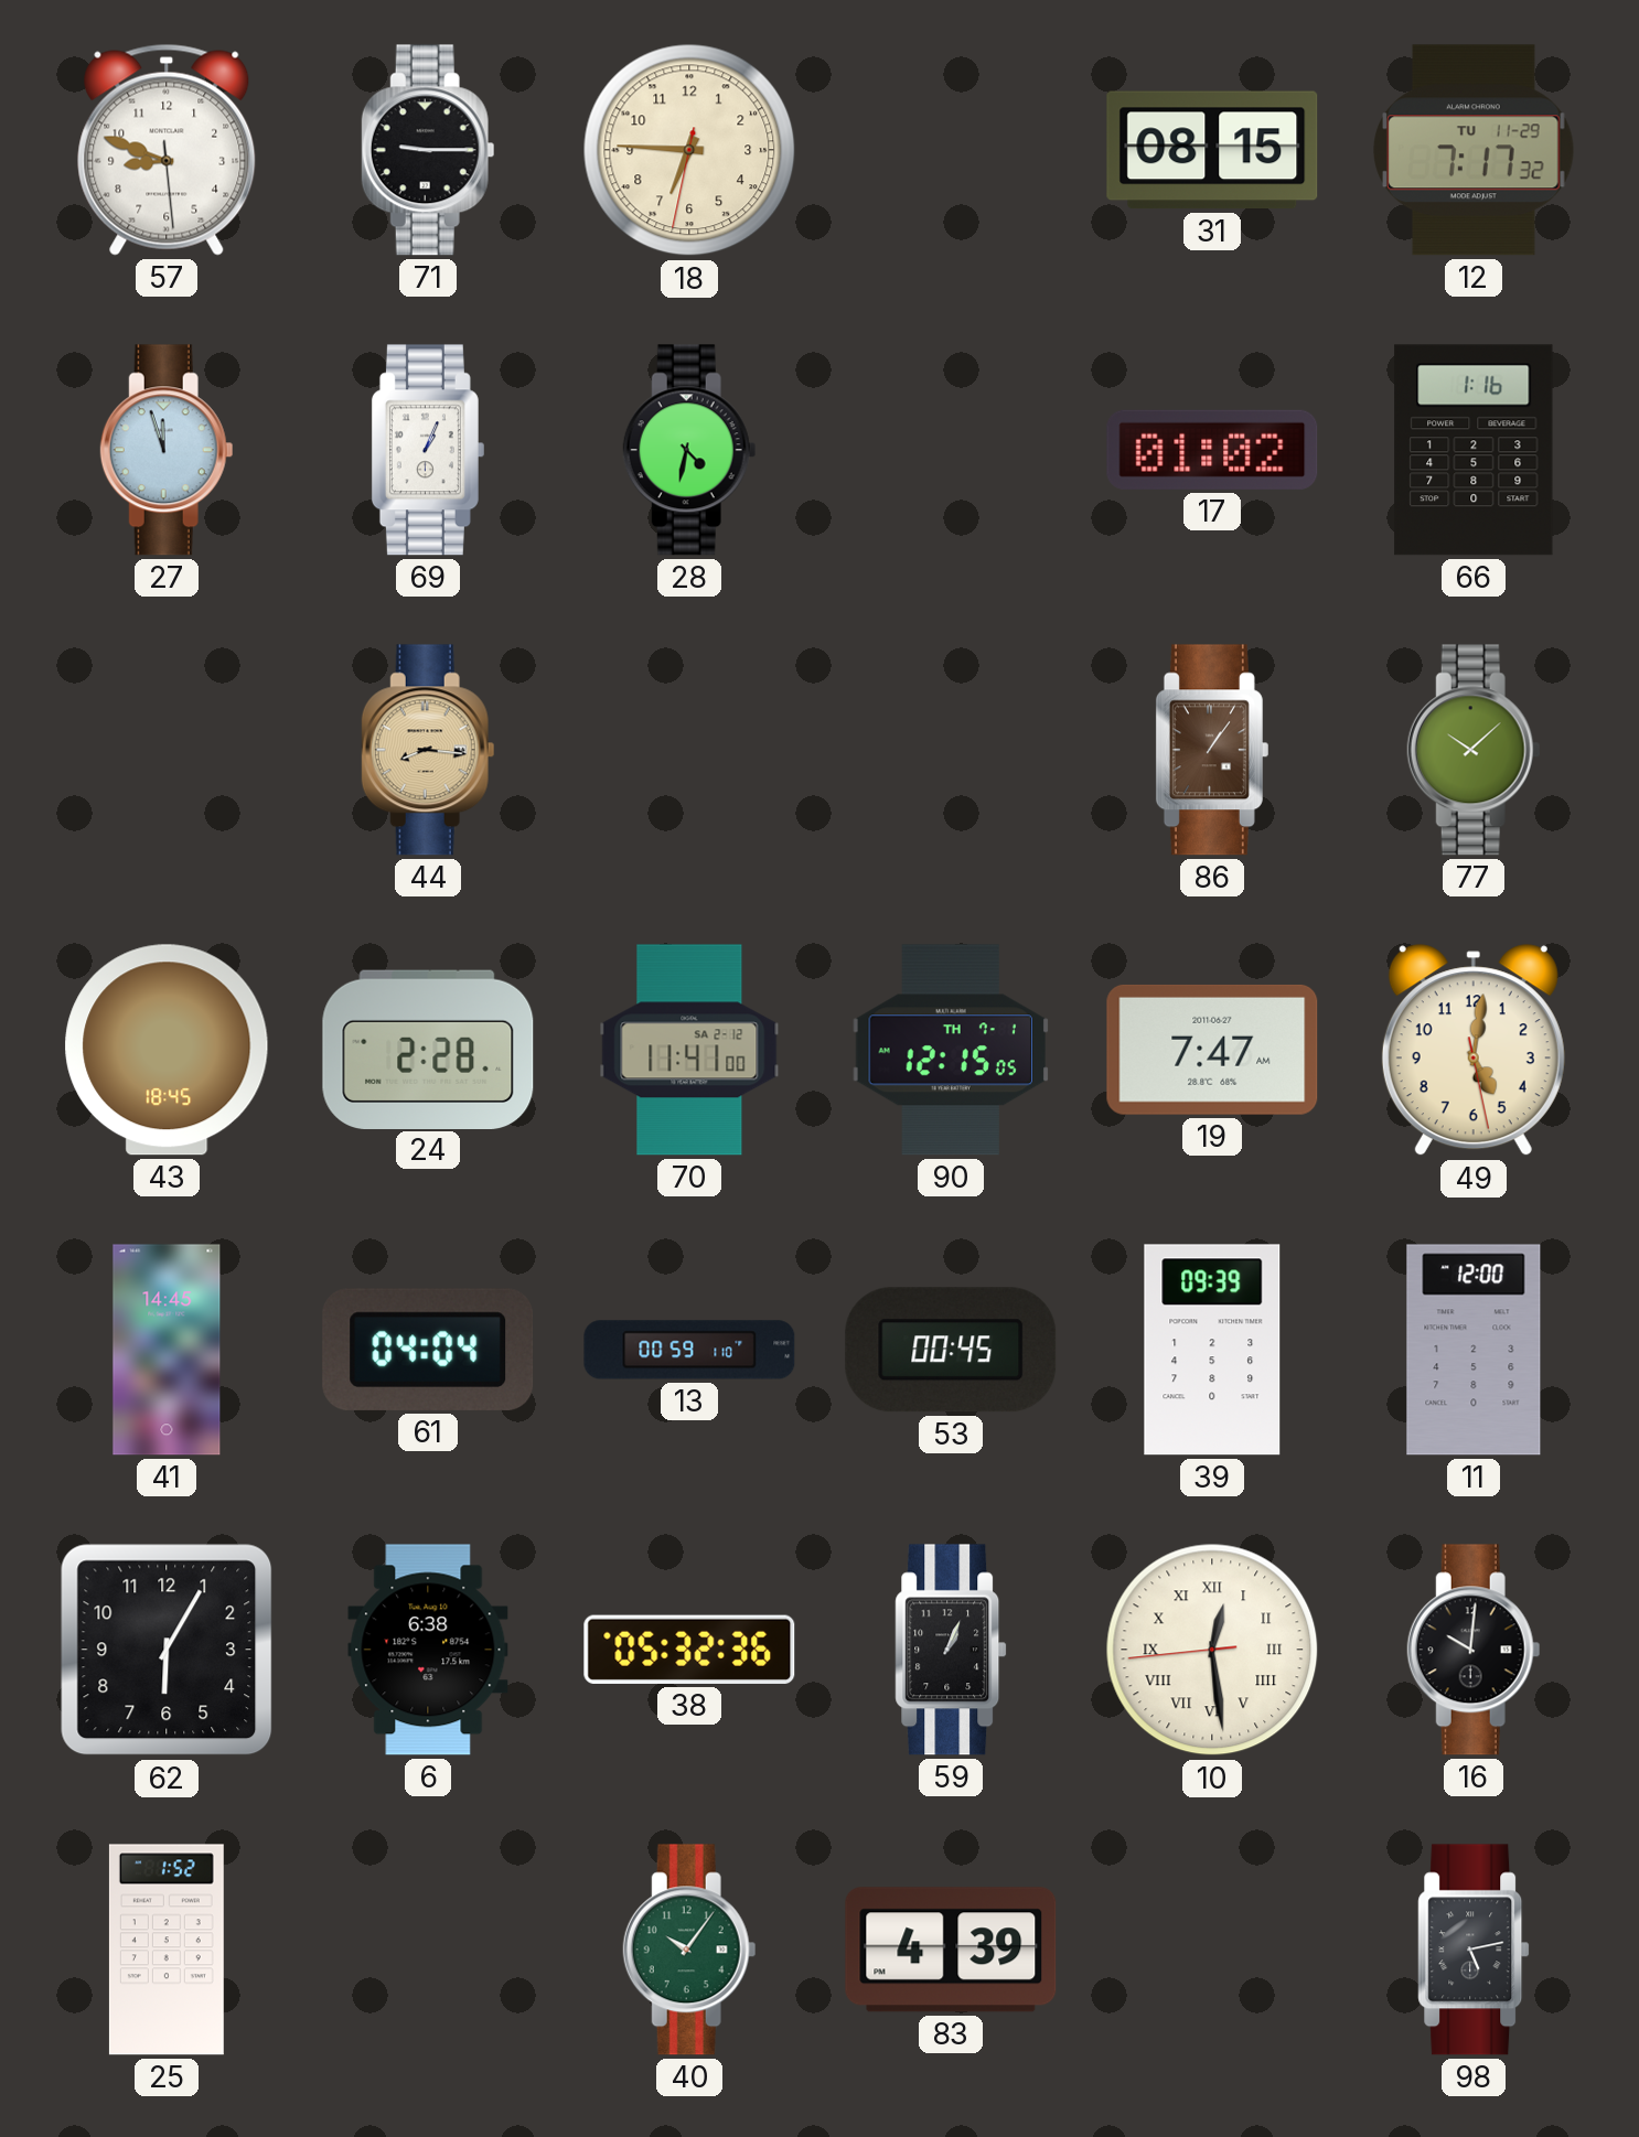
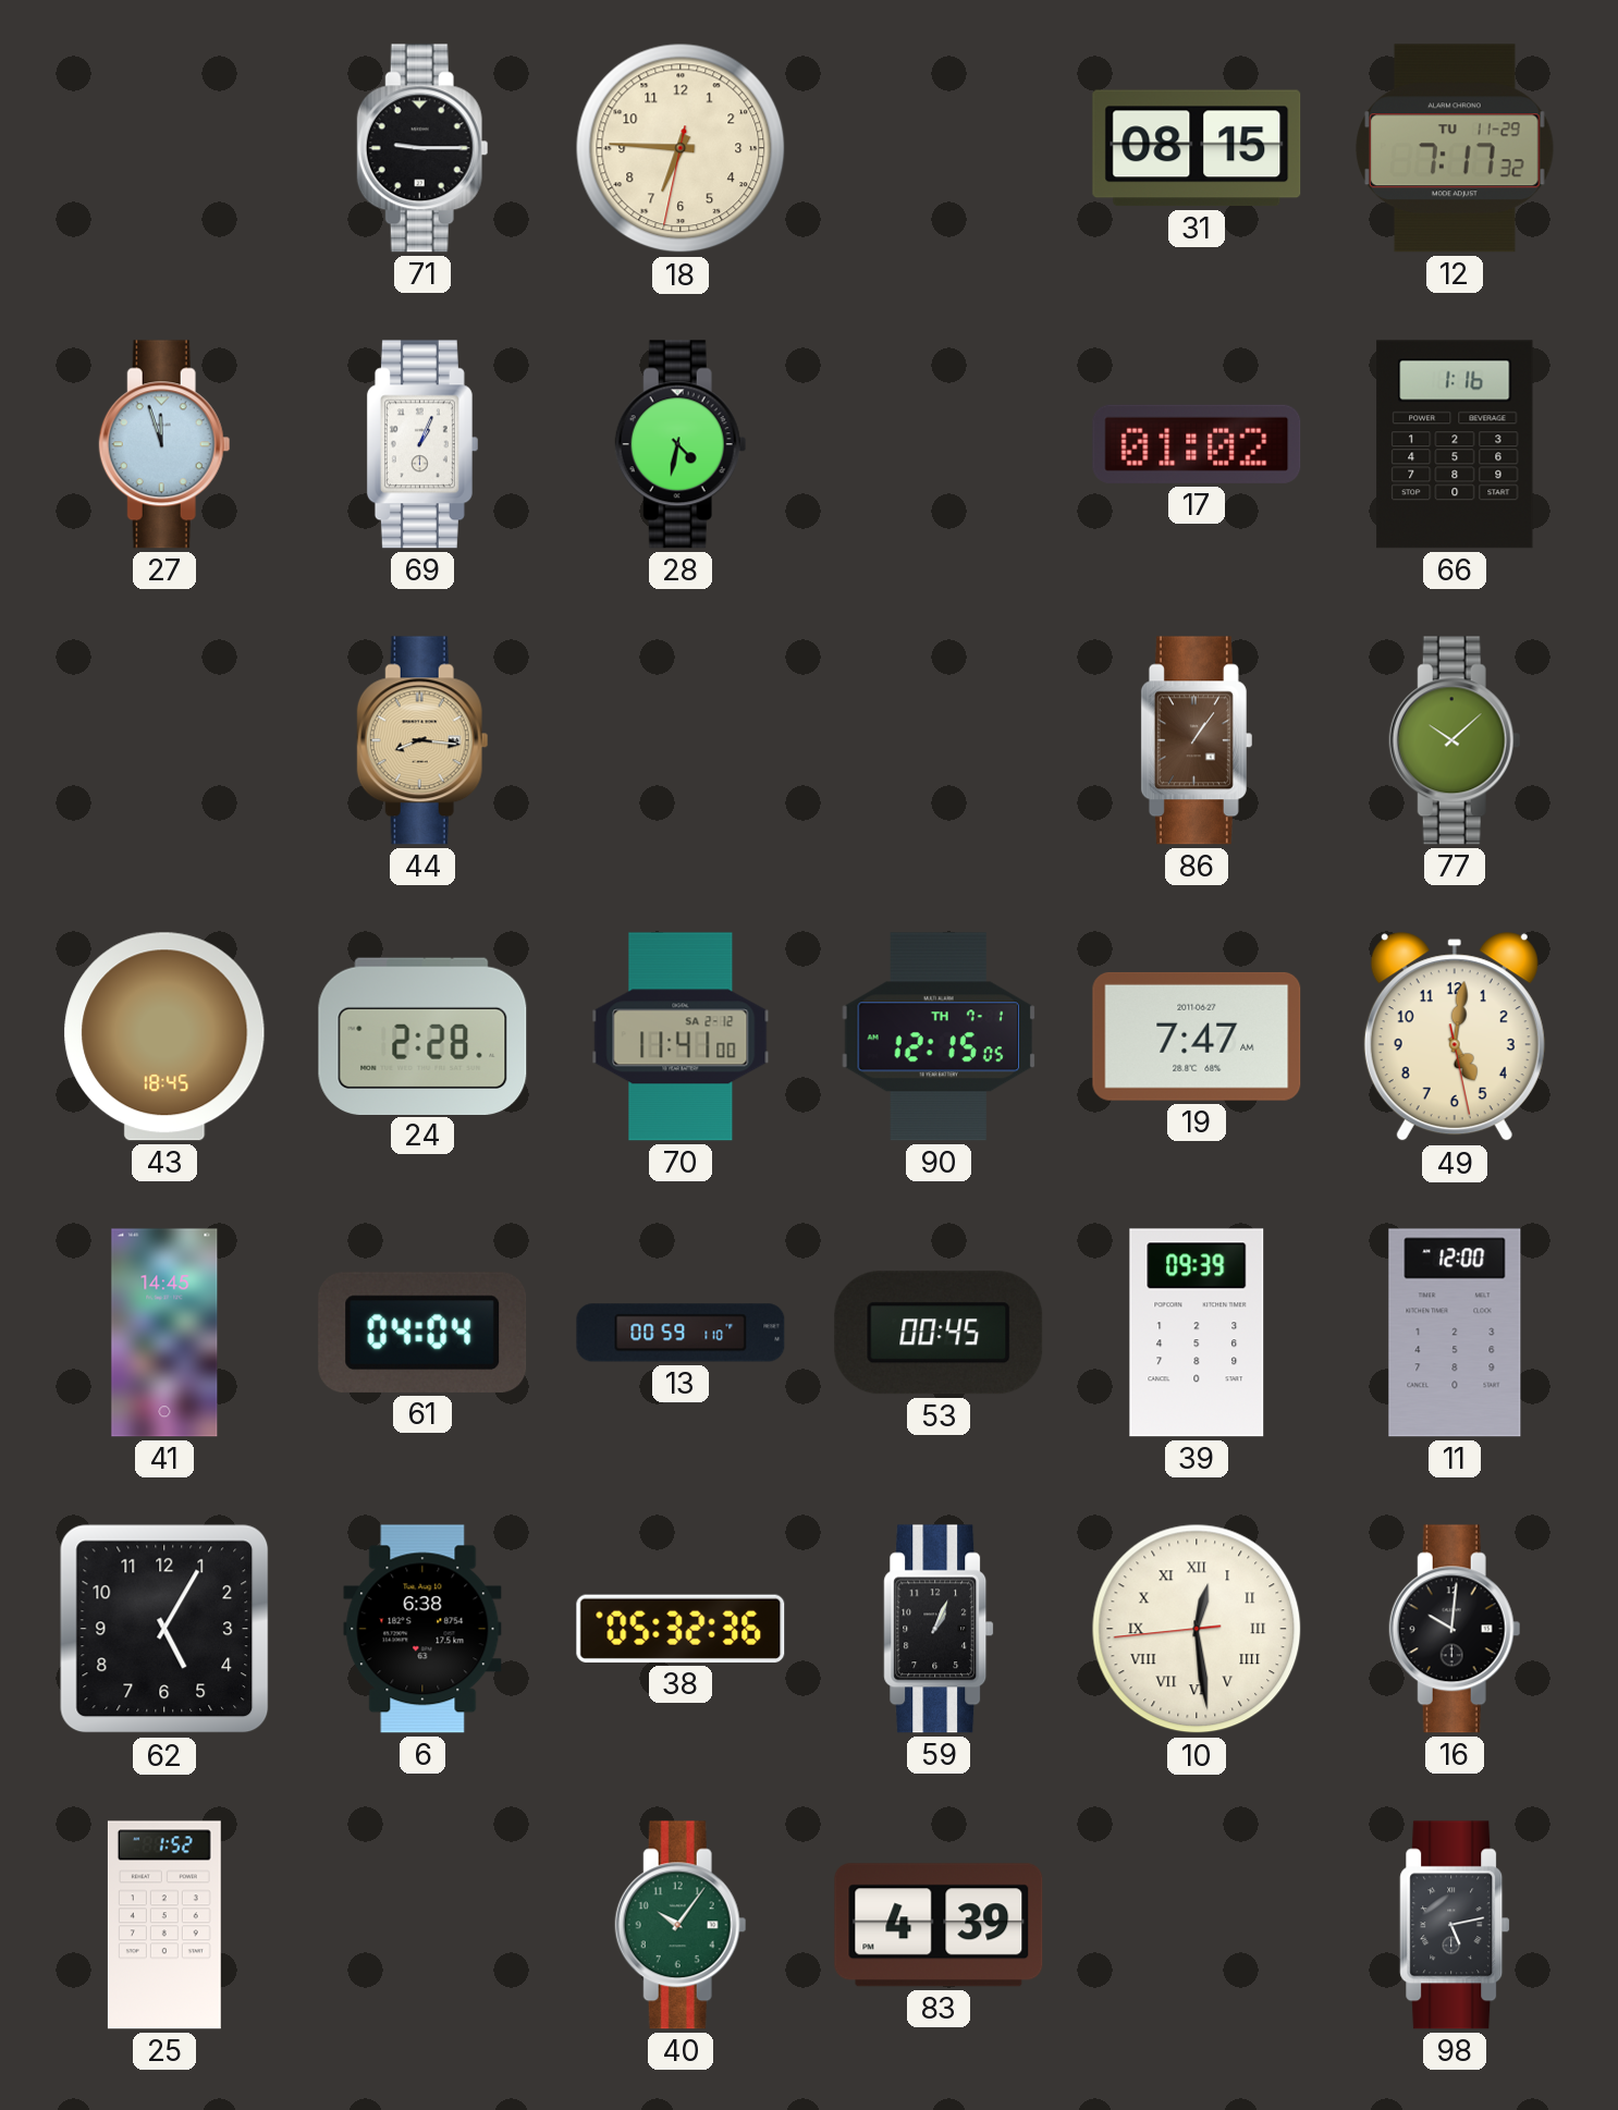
57: 8:48 -> none (167, 150)
62: 6:05 -> 5:05 (164, 1629)
